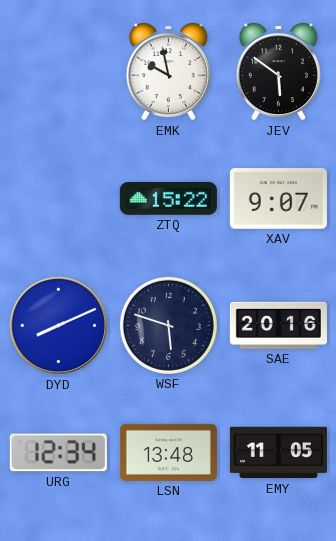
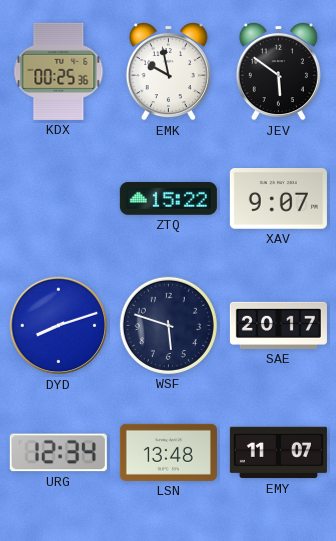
KDX: none -> 00:25 (59, 71)
DYD: 8:11 -> 8:12 (59, 326)
SAE: 20:16 -> 20:17 (278, 325)
EMY: 11:05 -> 11:07 (278, 453)
